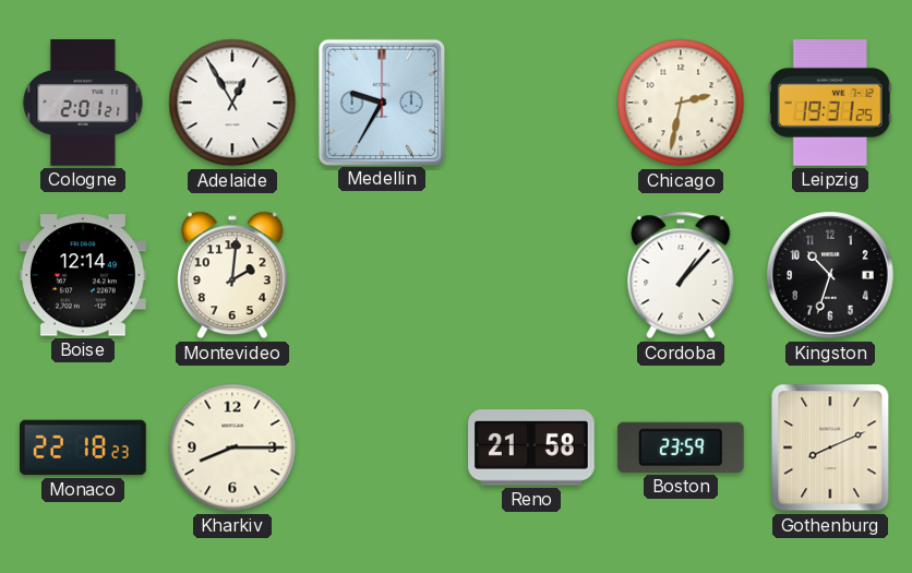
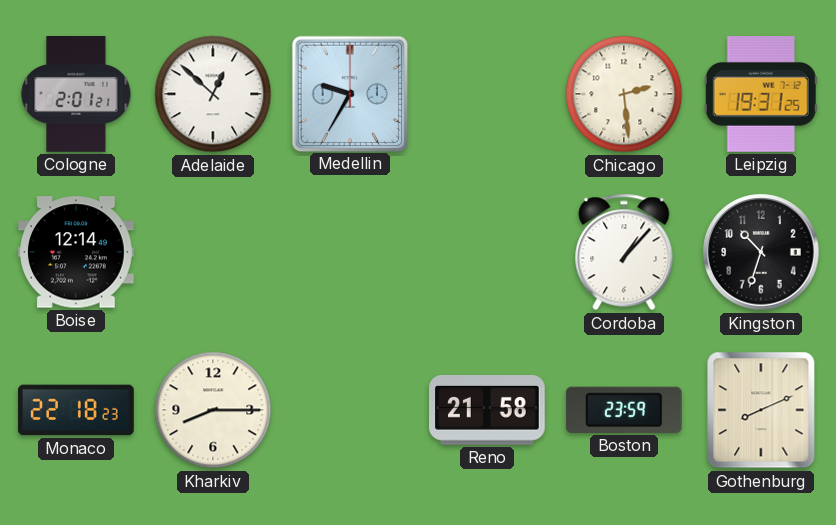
Adelaide: 12:55 -> 12:52 (213, 94)
Chicago: 2:32 -> 2:29 (624, 94)
Montevideo: 2:01 -> none (233, 275)
